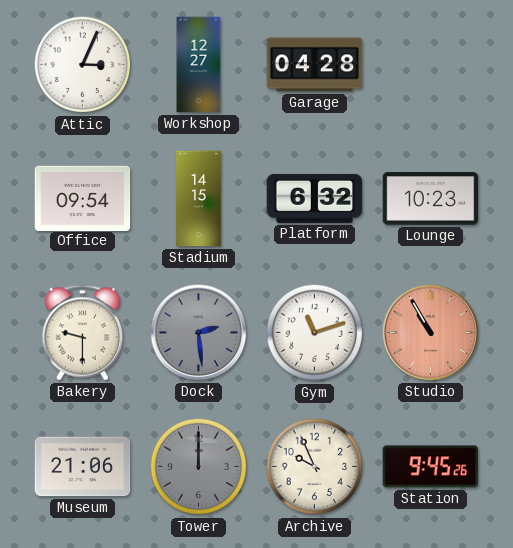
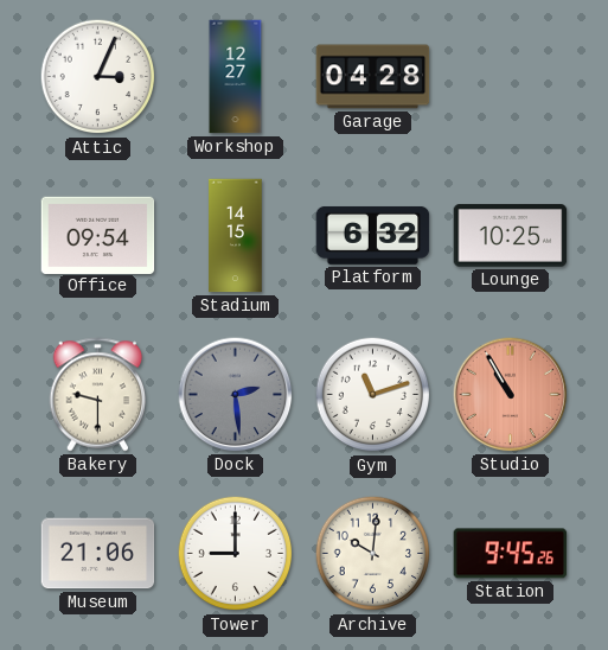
Lounge: 10:23 -> 10:25 (511, 236)
Tower: 12:00 -> 9:00 (236, 554)
Tower dial: grey -> white (236, 554)
Archive: 9:56 -> 10:01 (373, 554)
